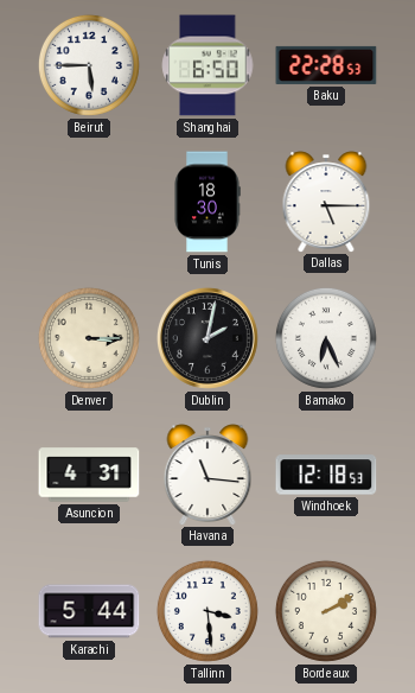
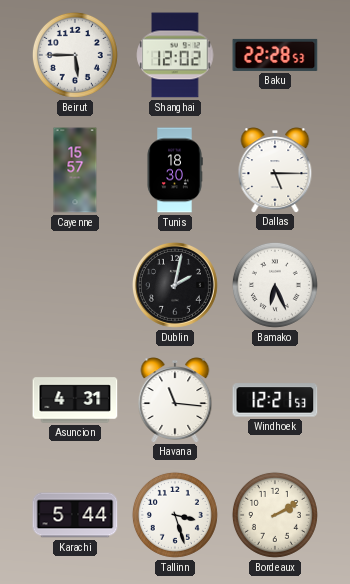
Shanghai: 6:50 -> 12:02 (175, 55)
Cayenne: none -> 15:57 (75, 170)
Denver: 3:15 -> none (89, 338)
Windhoek: 12:18 -> 12:21 (275, 400)
Tallinn: 3:29 -> 3:27 (175, 515)
